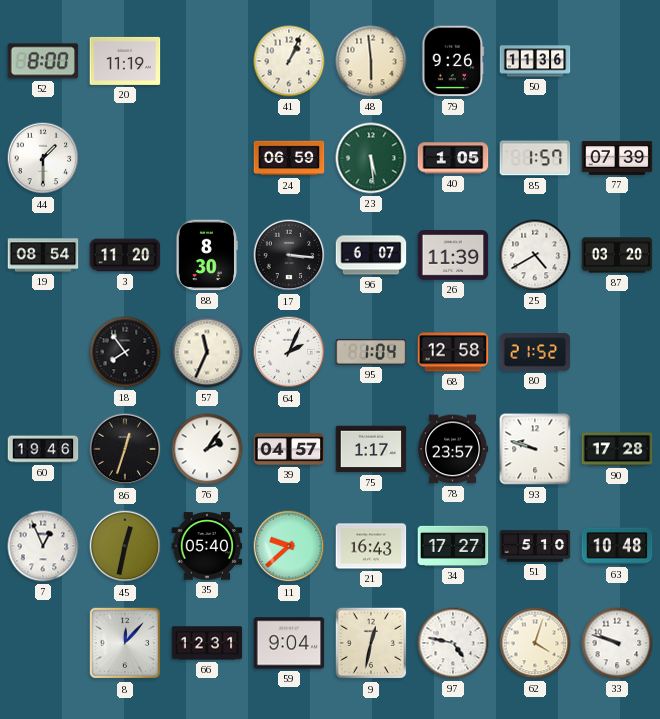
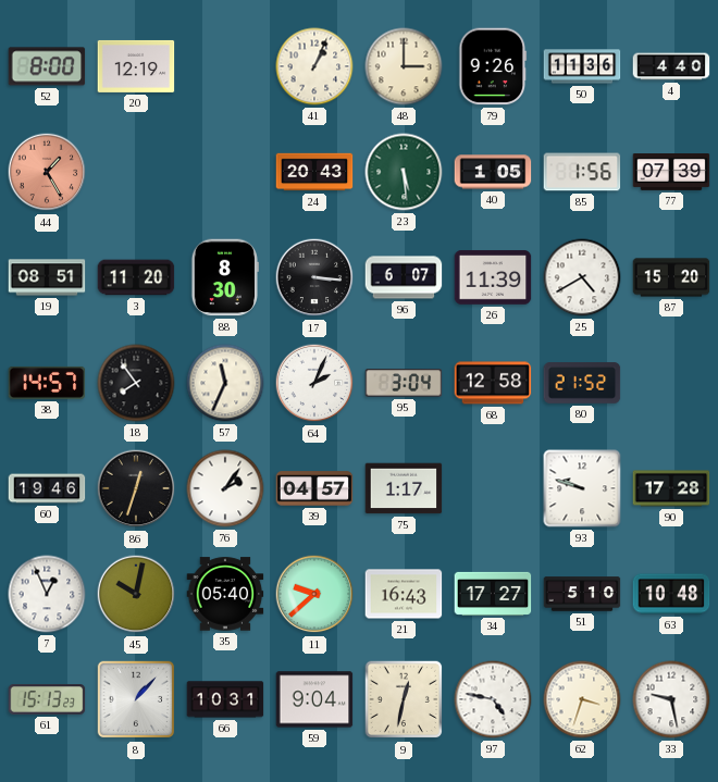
20: 11:19 -> 12:19 (136, 66)
48: 5:59 -> 3:00 (404, 66)
4: none -> 4:40 (671, 66)
44: 1:30 -> 1:25 (47, 172)
44 dial: white -> salmon (47, 172)
24: 06:59 -> 20:43 (314, 172)
85: 1:57 -> 1:56 (582, 172)
19: 08:54 -> 08:51 (47, 277)
87: 03:20 -> 15:20 (671, 277)
38: none -> 14:57 (47, 383)
95: 1:04 -> 3:04 (404, 383)
78: 23:57 -> none (453, 449)
45: 12:32 -> 10:02 (136, 594)
61: none -> 15:13 (47, 699)
8: 12:07 -> 1:07 (136, 699)
66: 12:31 -> 10:31 (225, 699)
62: 4:03 -> 3:33 (582, 699)
33: 9:48 -> 9:28 (671, 699)
